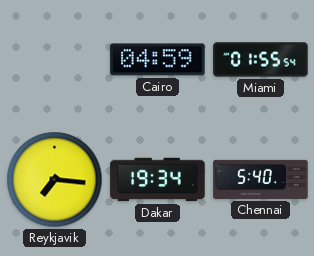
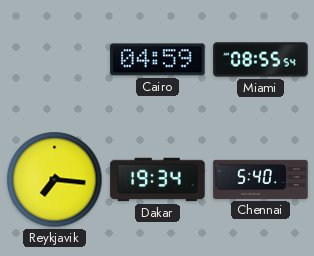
Miami: 01:55 -> 08:55 (261, 60)
